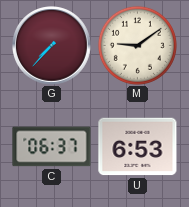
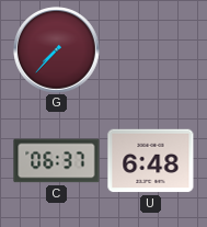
M: 9:09 -> none (137, 45)
U: 6:53 -> 6:48 (151, 161)
